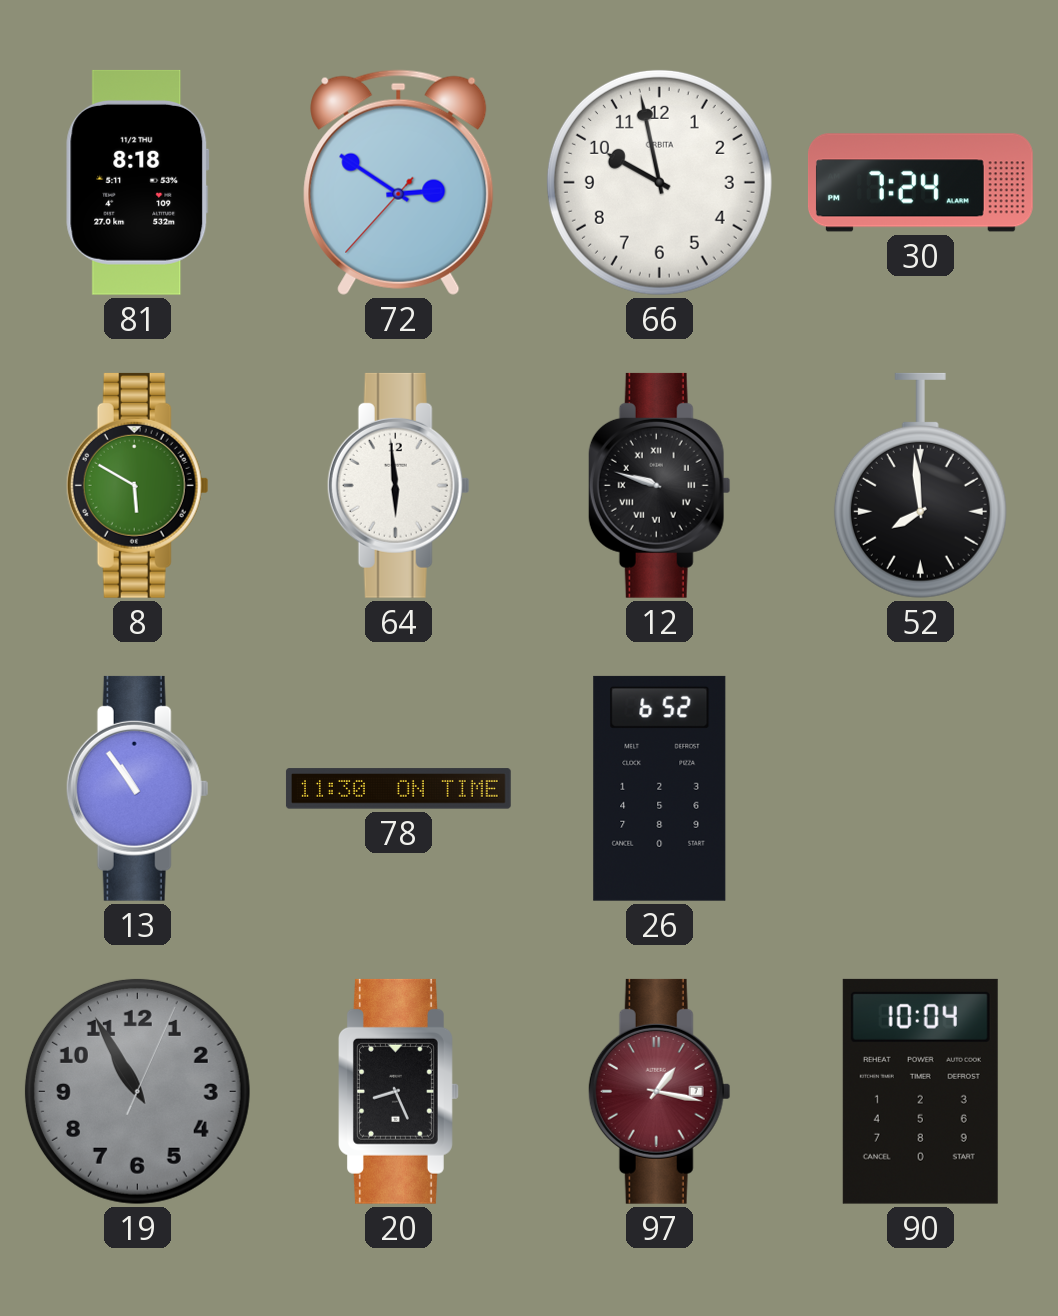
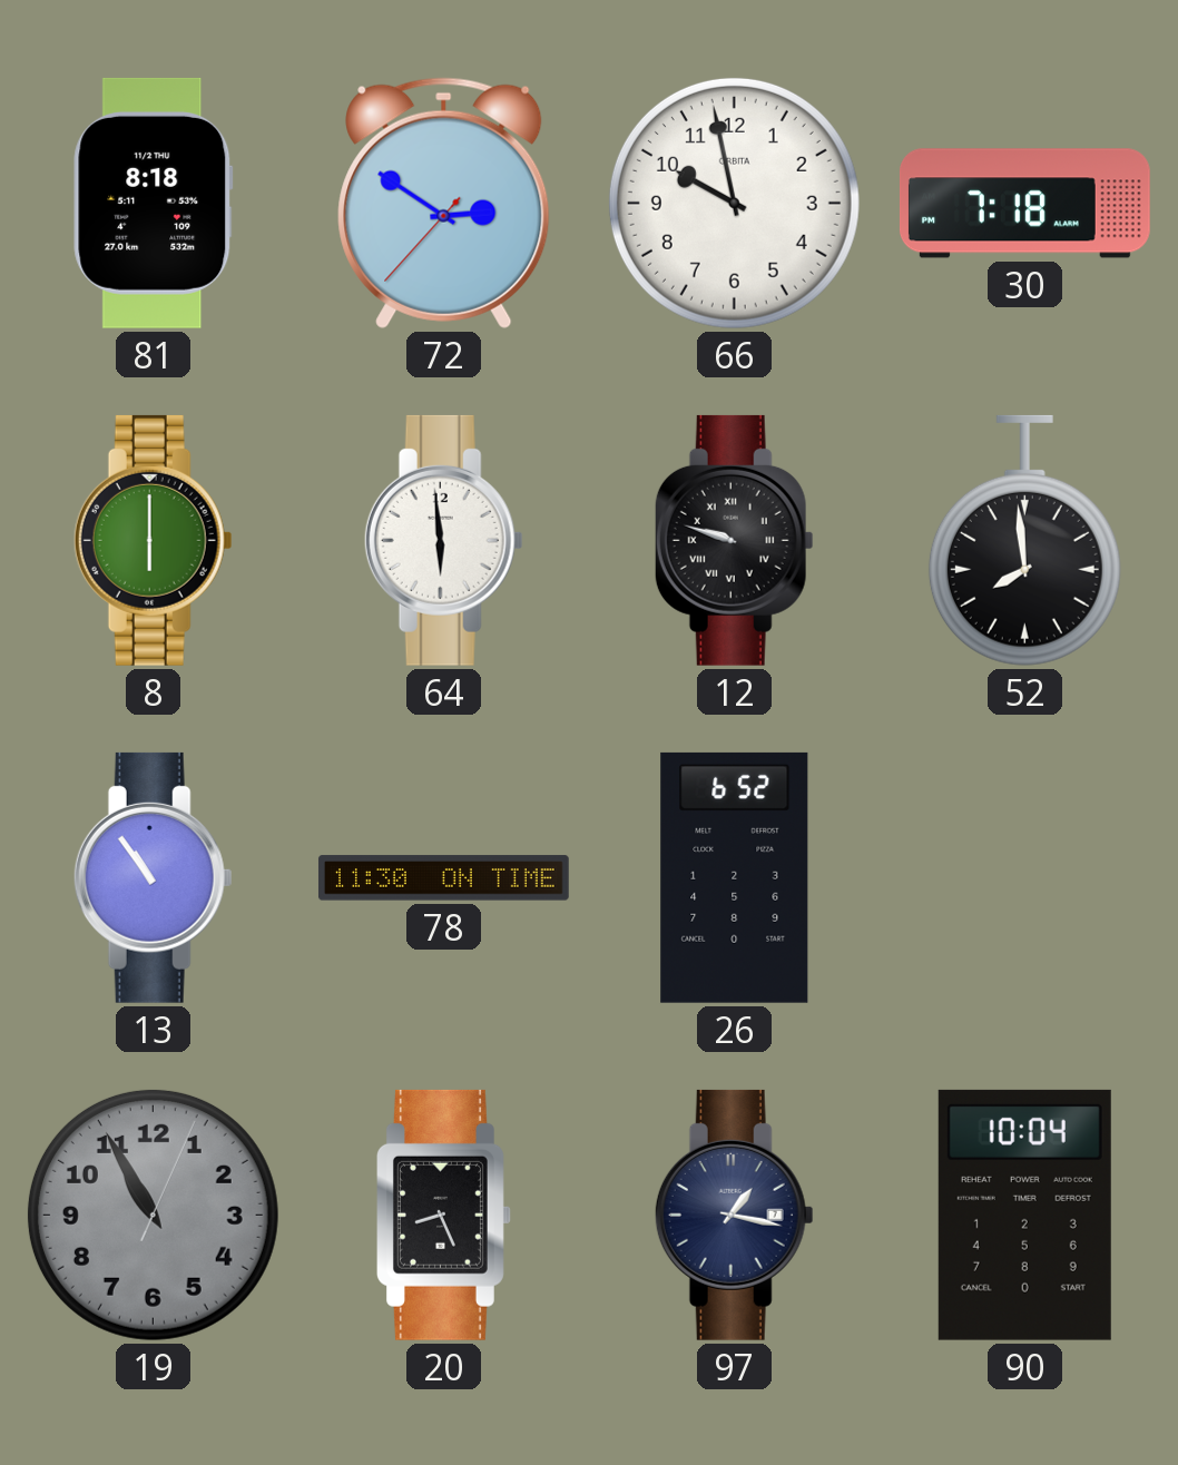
30: 7:24 -> 7:18 (1024, 204)
8: 5:50 -> 6:00 (153, 540)
97 dial: burgundy -> navy (734, 1215)
